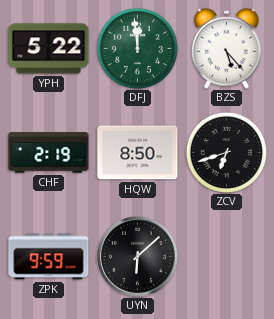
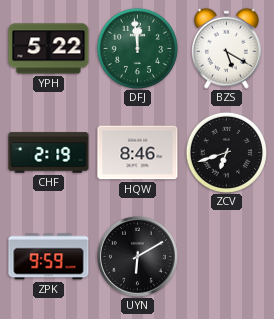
BZS: 5:23 -> 5:20 (226, 48)
HQW: 8:50 -> 8:46 (138, 153)
UYN: 6:08 -> 6:10 (137, 256)
